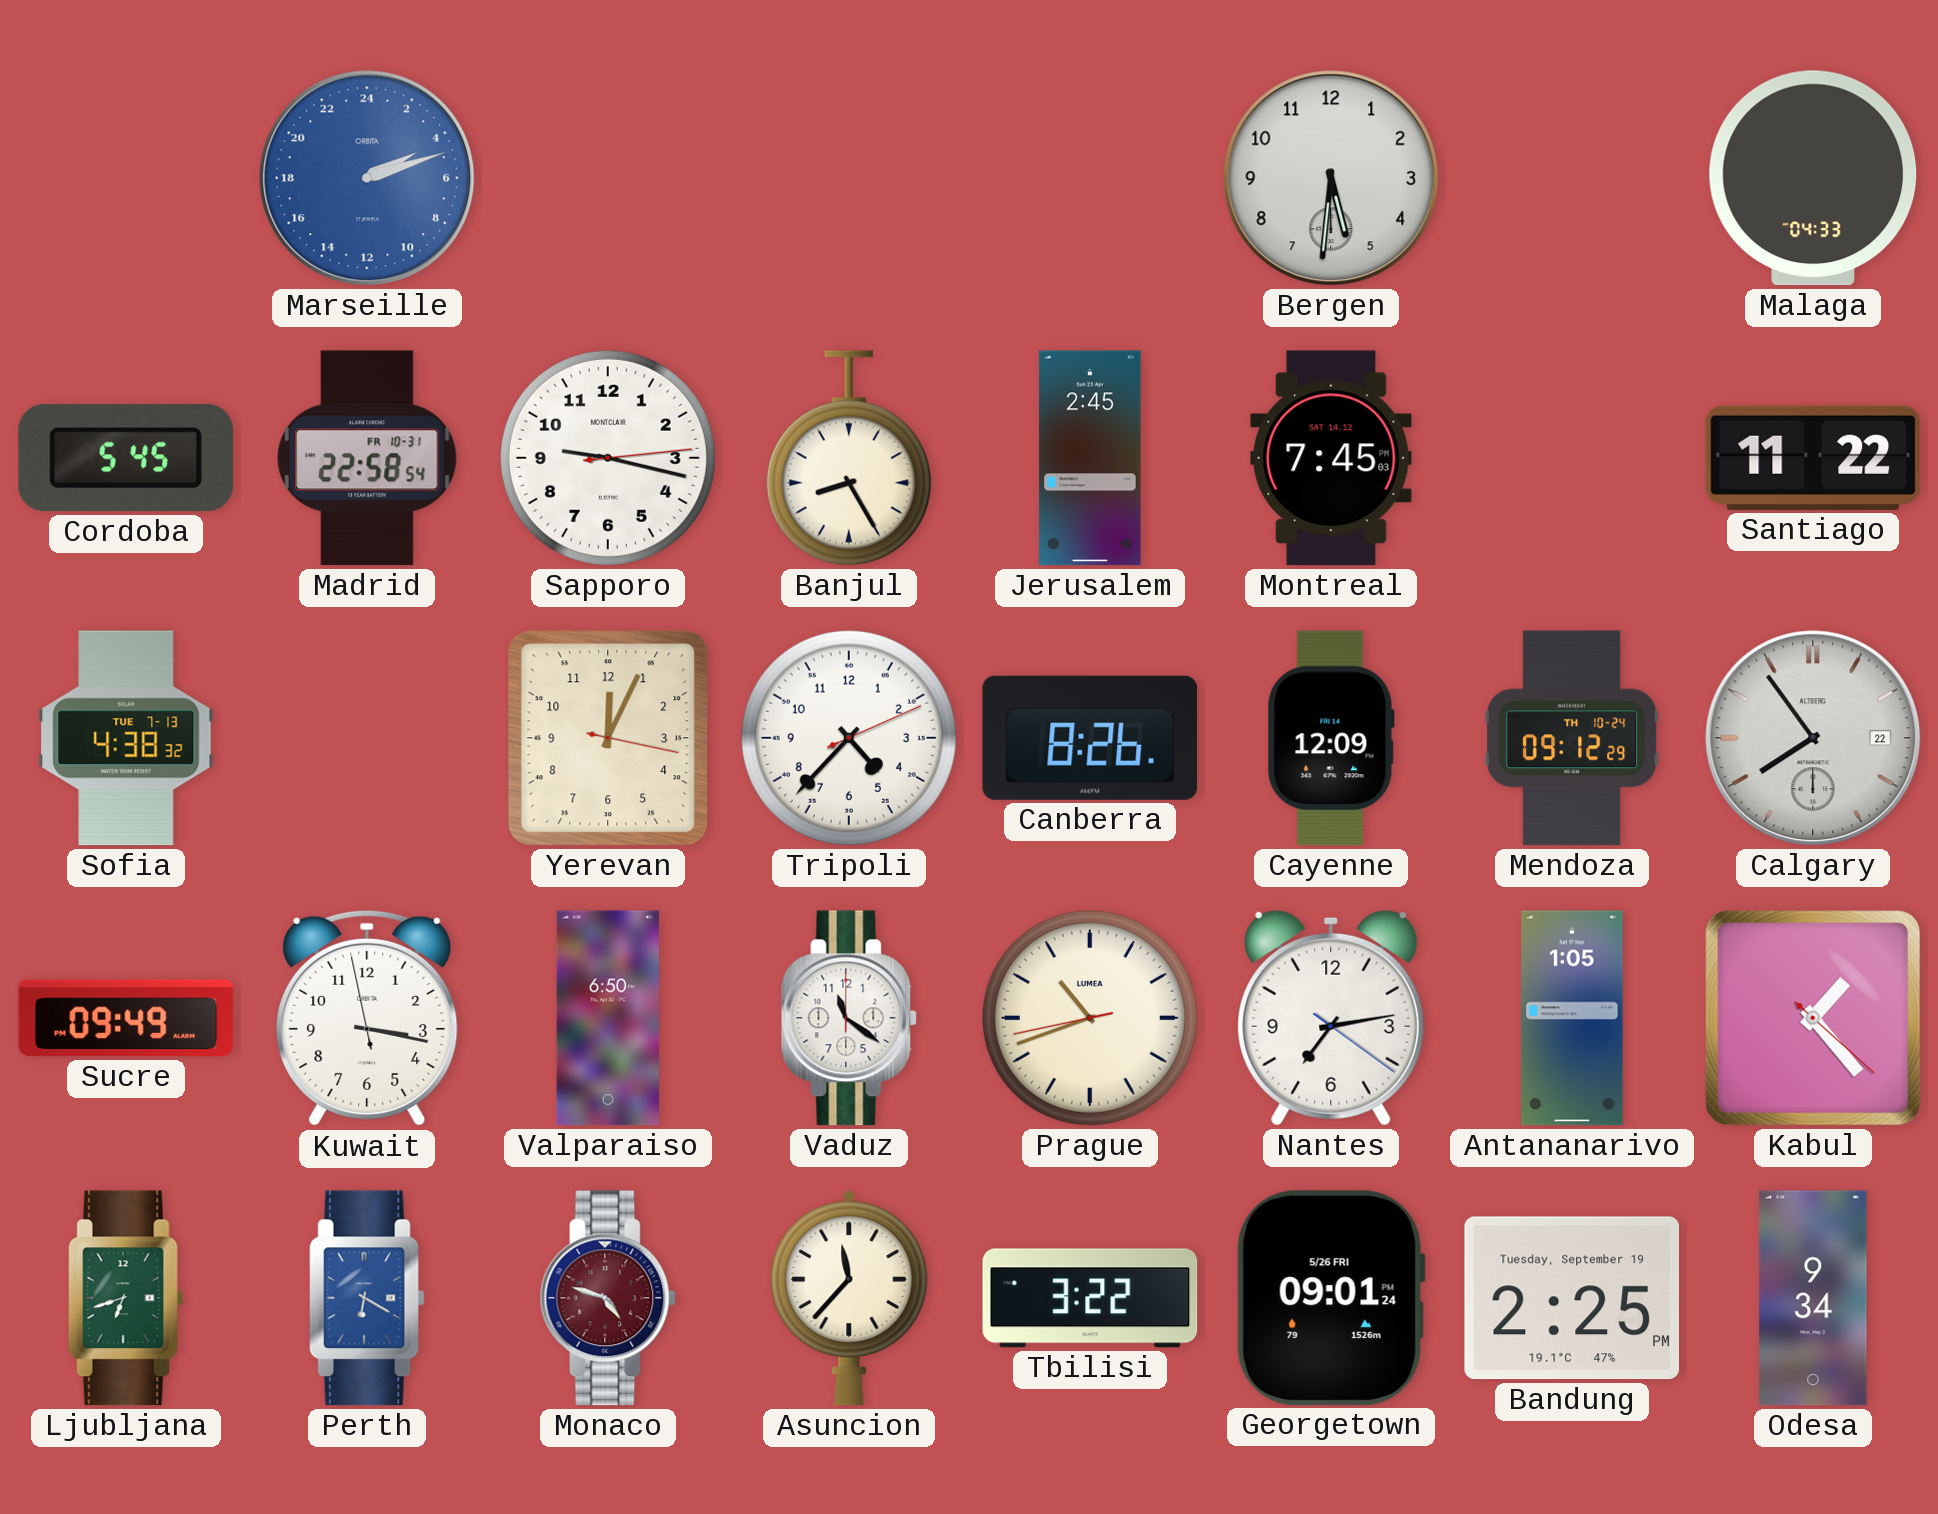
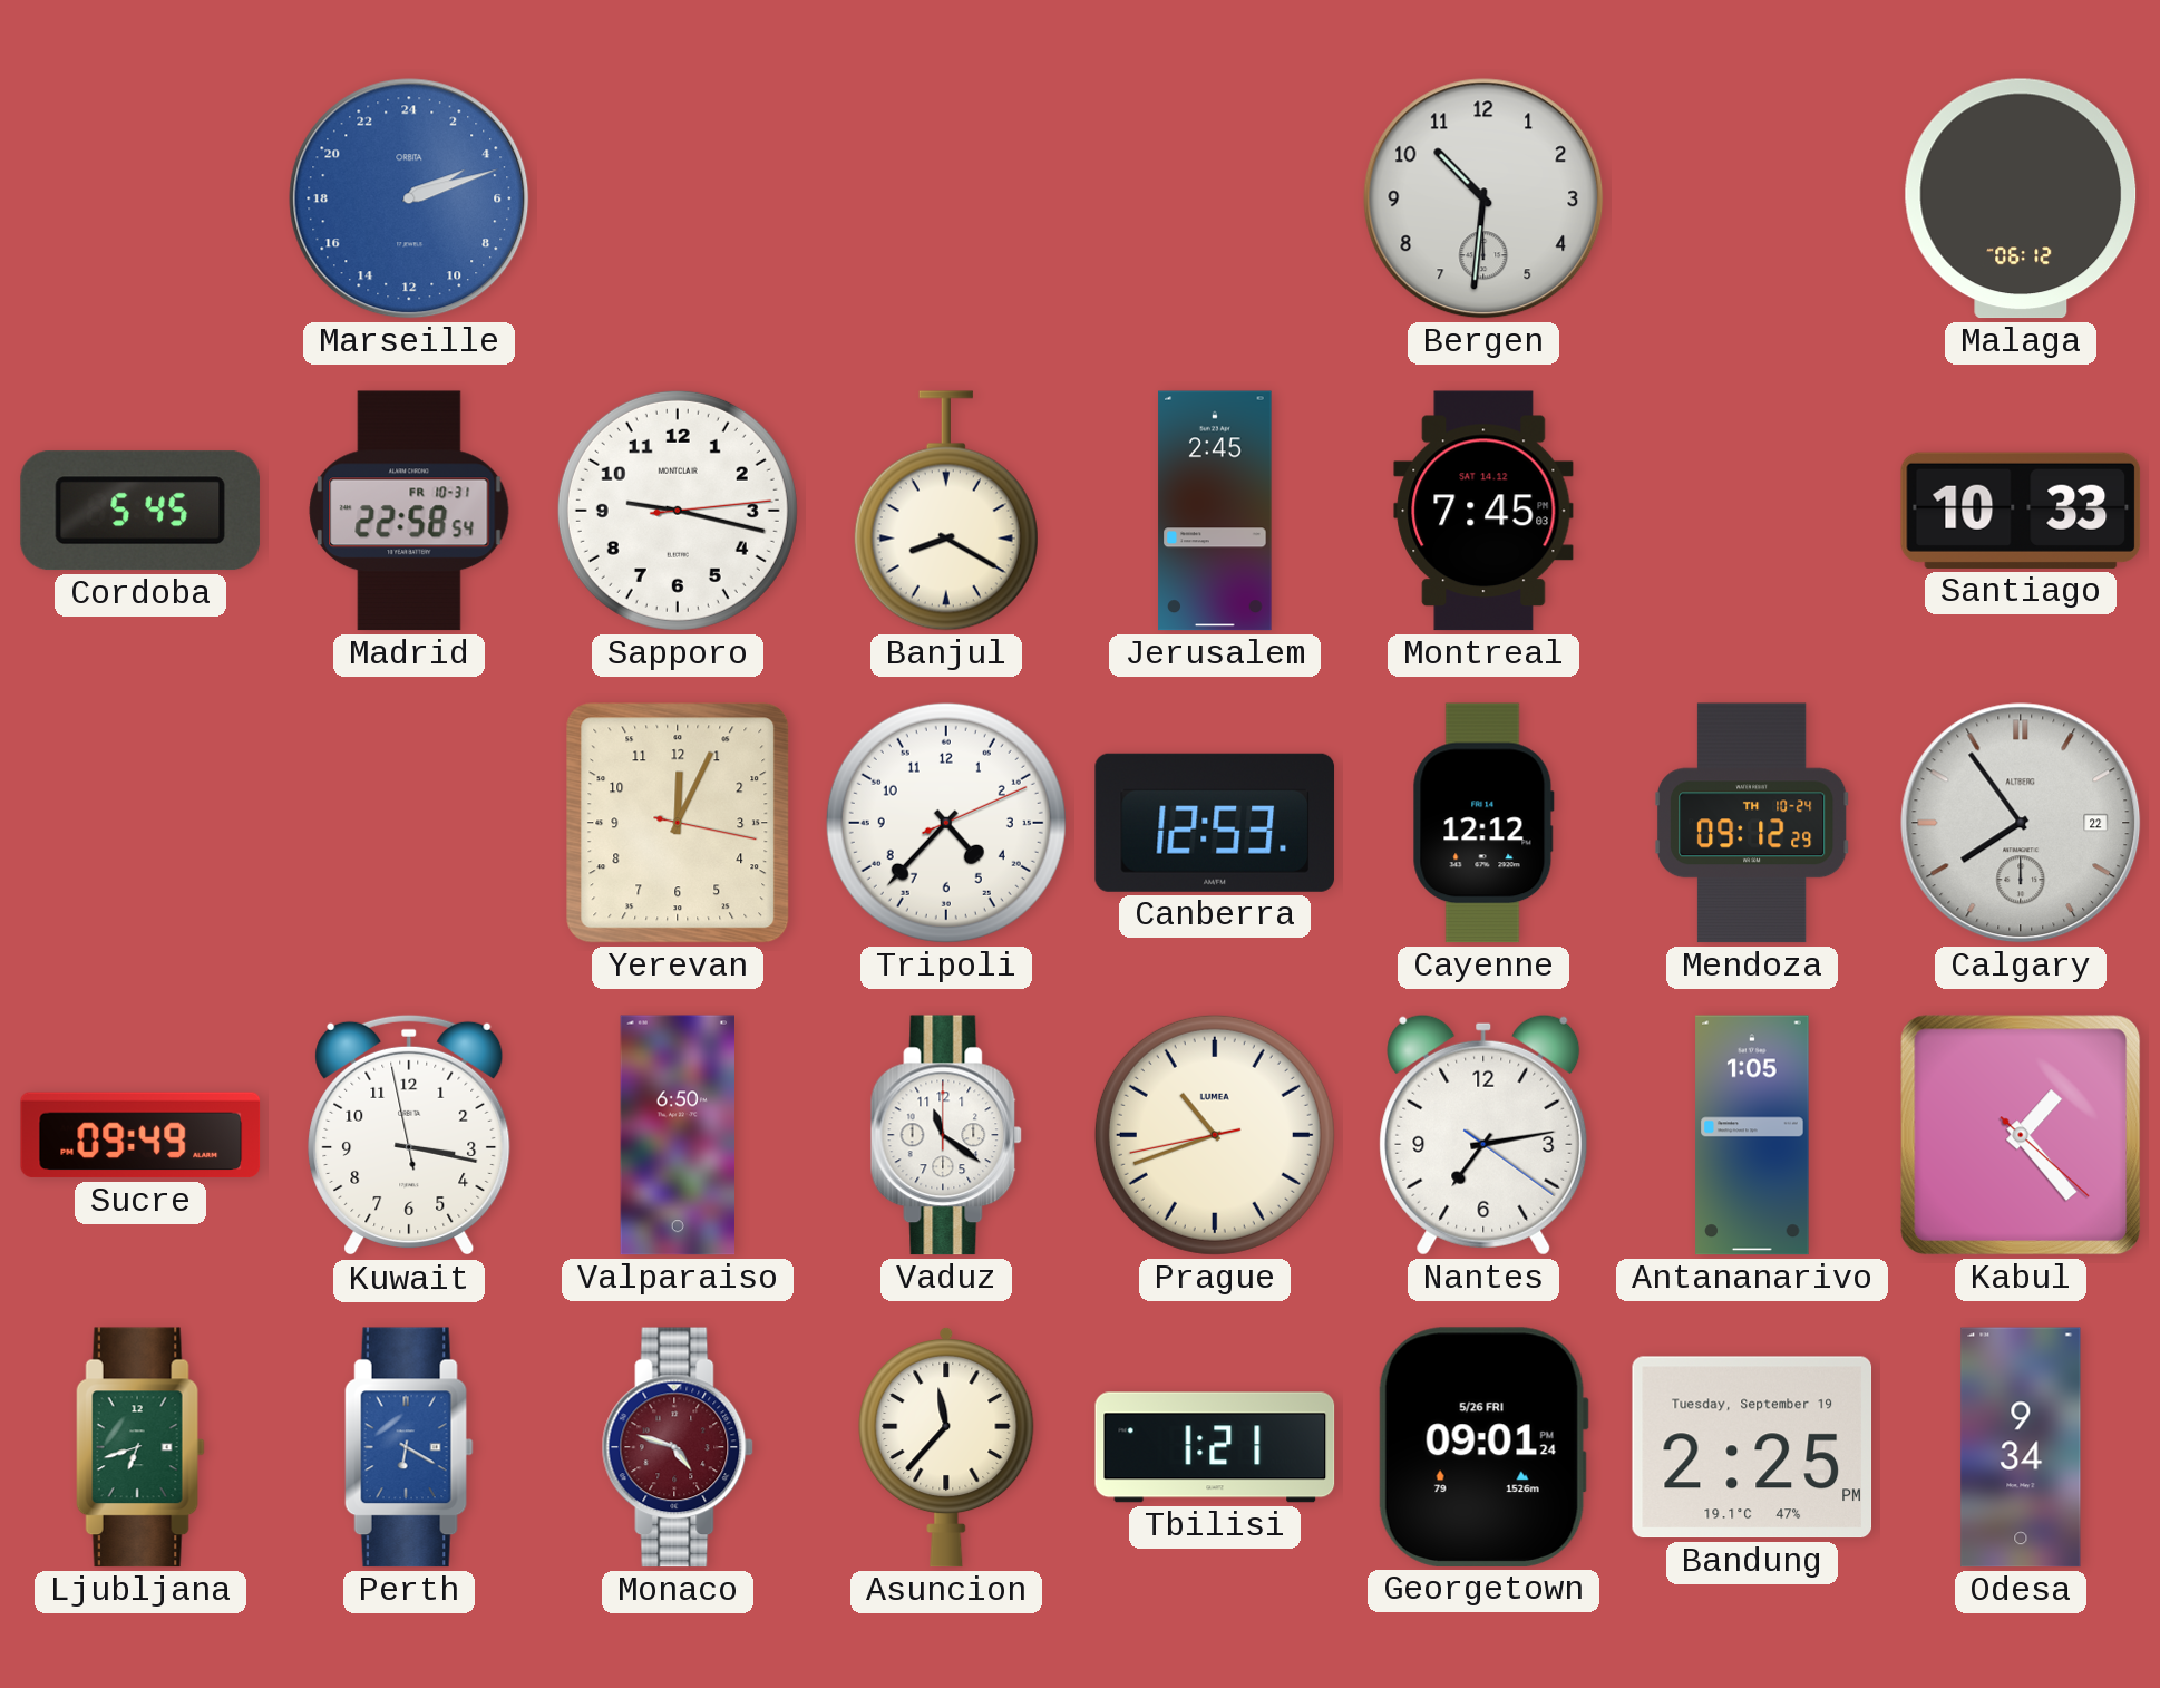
Bergen: 5:31 -> 10:31 (1483, 198)
Malaga: 04:33 -> 06:12 (2021, 198)
Banjul: 8:25 -> 8:20 (946, 511)
Santiago: 11:22 -> 10:33 (2021, 511)
Sofia: 4:38 -> none (126, 738)
Canberra: 8:26 -> 12:53 (1215, 823)
Cayenne: 12:09 -> 12:12 (1483, 823)
Tbilisi: 3:22 -> 1:21 (1215, 1447)
